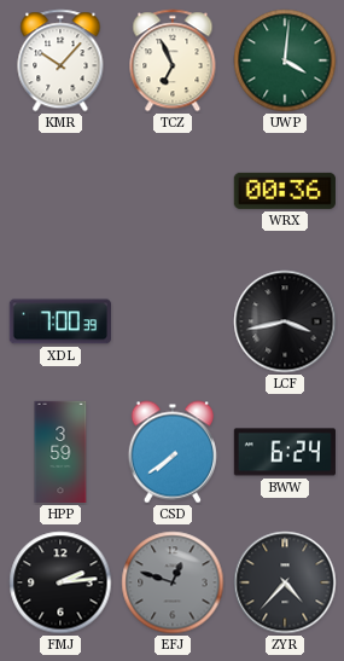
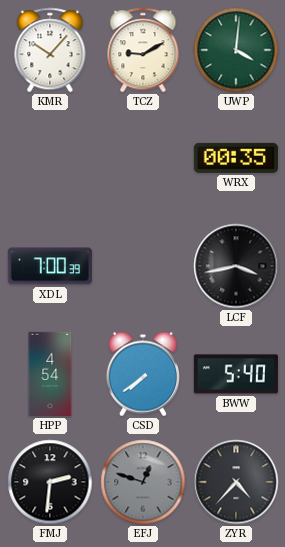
TCZ: 6:56 -> 9:10 (143, 50)
WRX: 00:36 -> 00:35 (236, 158)
HPP: 3:59 -> 4:54 (50, 374)
BWW: 6:24 -> 5:40 (235, 374)
FMJ: 2:14 -> 2:31 (50, 482)
